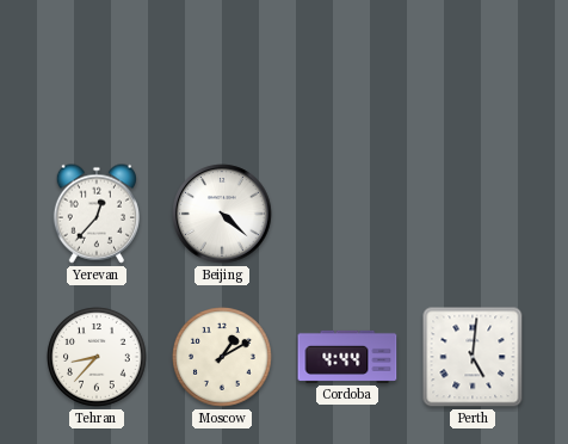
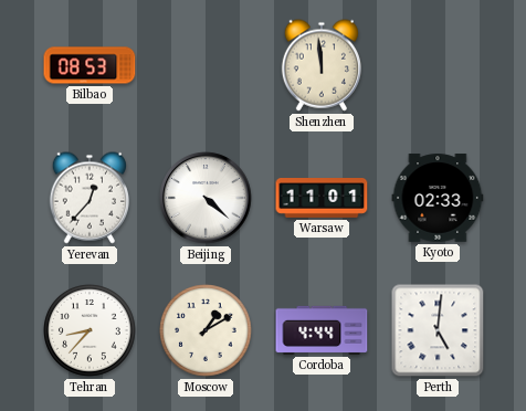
Bilbao: none -> 08:53 (90, 65)
Shenzhen: none -> 11:59 (320, 65)
Warsaw: none -> 11:01 (322, 199)
Kyoto: none -> 02:33 (438, 198)
